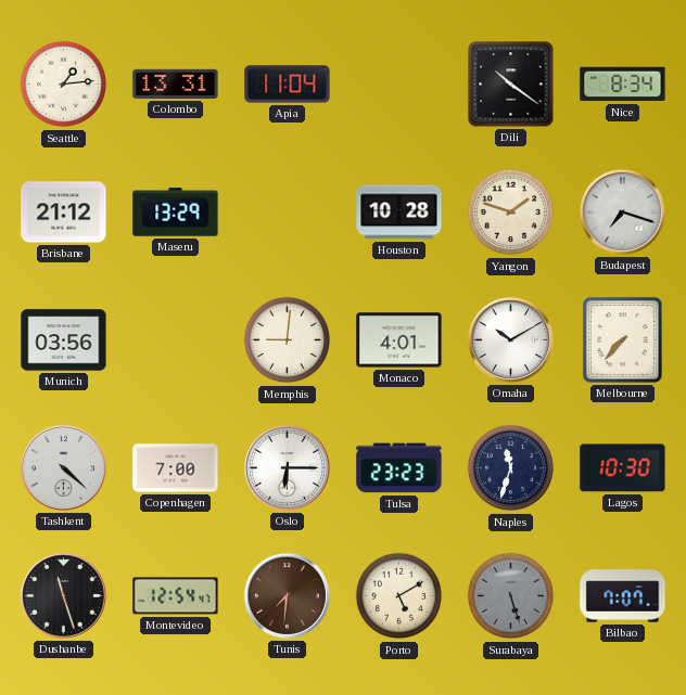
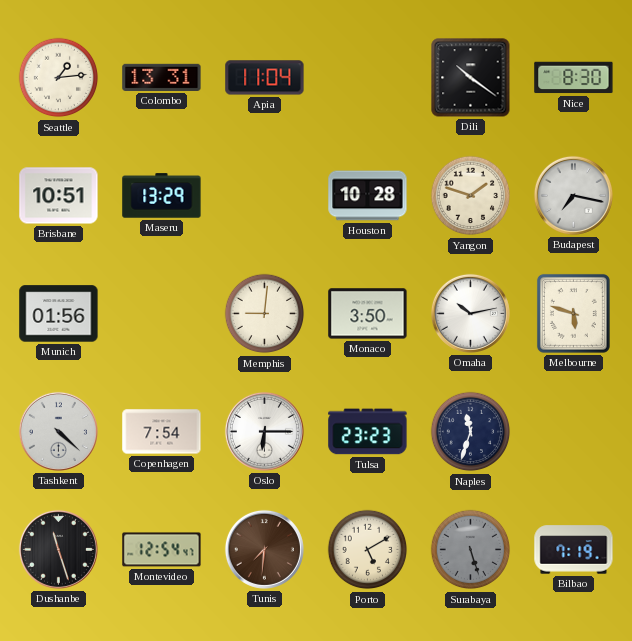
Nice: 8:34 -> 8:30 (574, 78)
Brisbane: 21:12 -> 10:51 (59, 196)
Budapest: 7:18 -> 7:17 (573, 195)
Munich: 03:56 -> 01:56 (59, 314)
Monaco: 4:01 -> 3:50 (368, 314)
Omaha: 10:10 -> 10:13 (470, 313)
Melbourne: 7:37 -> 5:48 (573, 313)
Copenhagen: 7:00 -> 7:54 (162, 432)
Lagos: 10:30 -> none (623, 468)
Bilbao: 7:07 -> 7:19 (574, 550)
